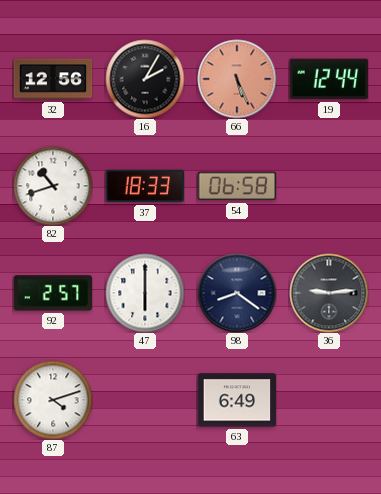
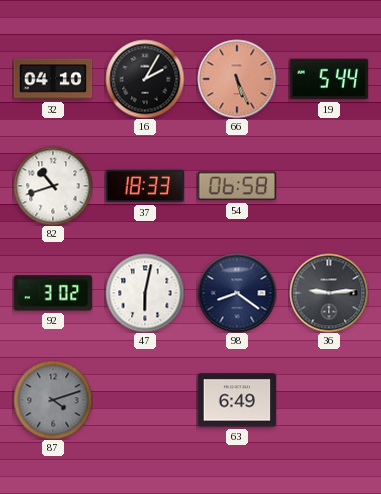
32: 12:56 -> 04:10 (53, 79)
19: 12:44 -> 5:44 (329, 79)
92: 2:57 -> 3:02 (53, 293)
47: 6:00 -> 6:02 (145, 293)
87 dial: white -> grey (53, 400)
